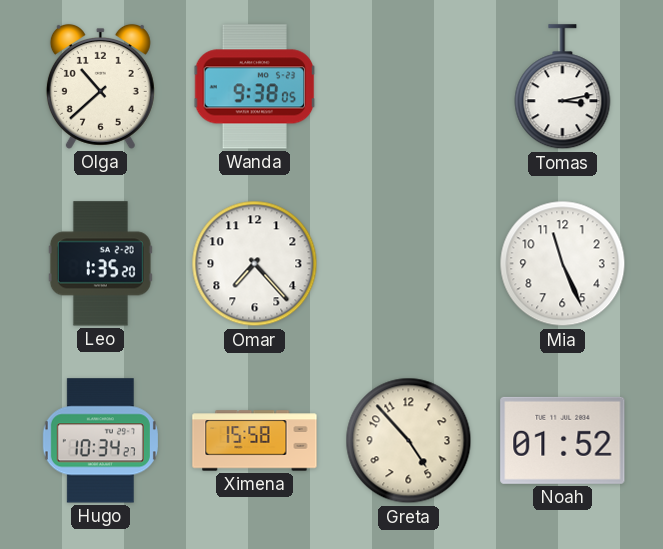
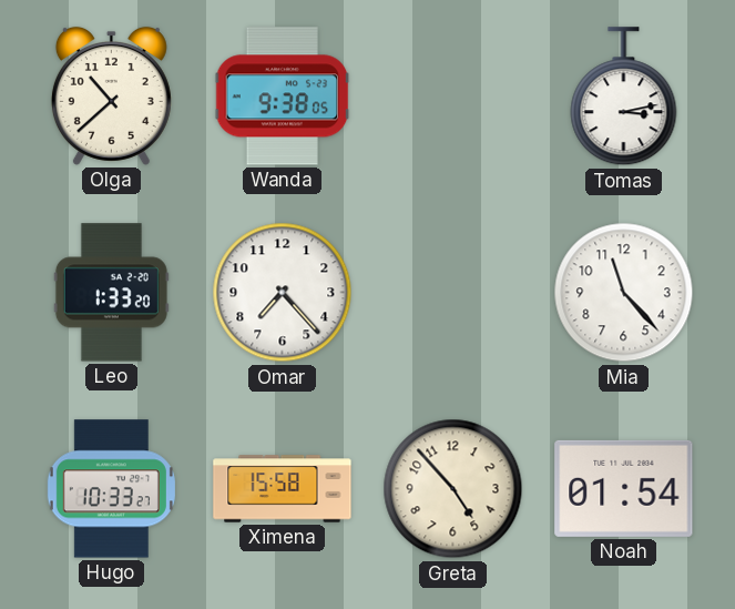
Leo: 1:35 -> 1:33 (111, 293)
Mia: 11:26 -> 11:23 (624, 293)
Hugo: 10:34 -> 10:33 (111, 489)
Noah: 01:52 -> 01:54 (624, 488)
